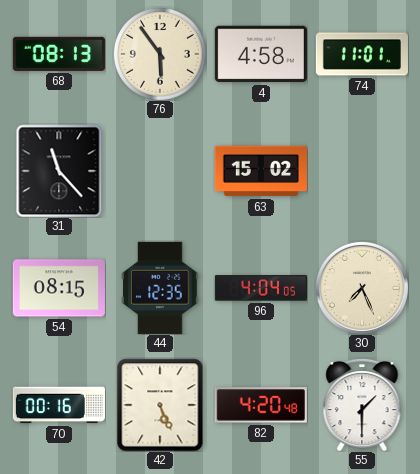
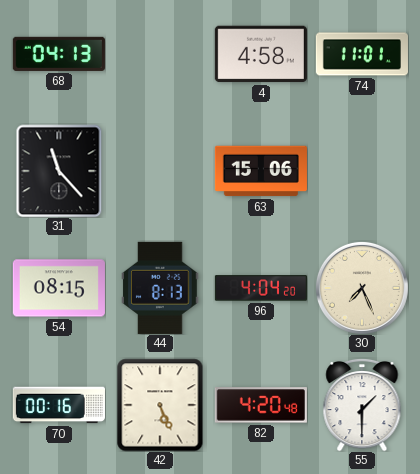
68: 08:13 -> 04:13 (59, 54)
76: 5:54 -> none (160, 54)
63: 15:02 -> 15:06 (261, 171)
44: 12:35 -> 8:13 (160, 288)
96: 4:04:05 -> 4:04:20 (261, 288)
